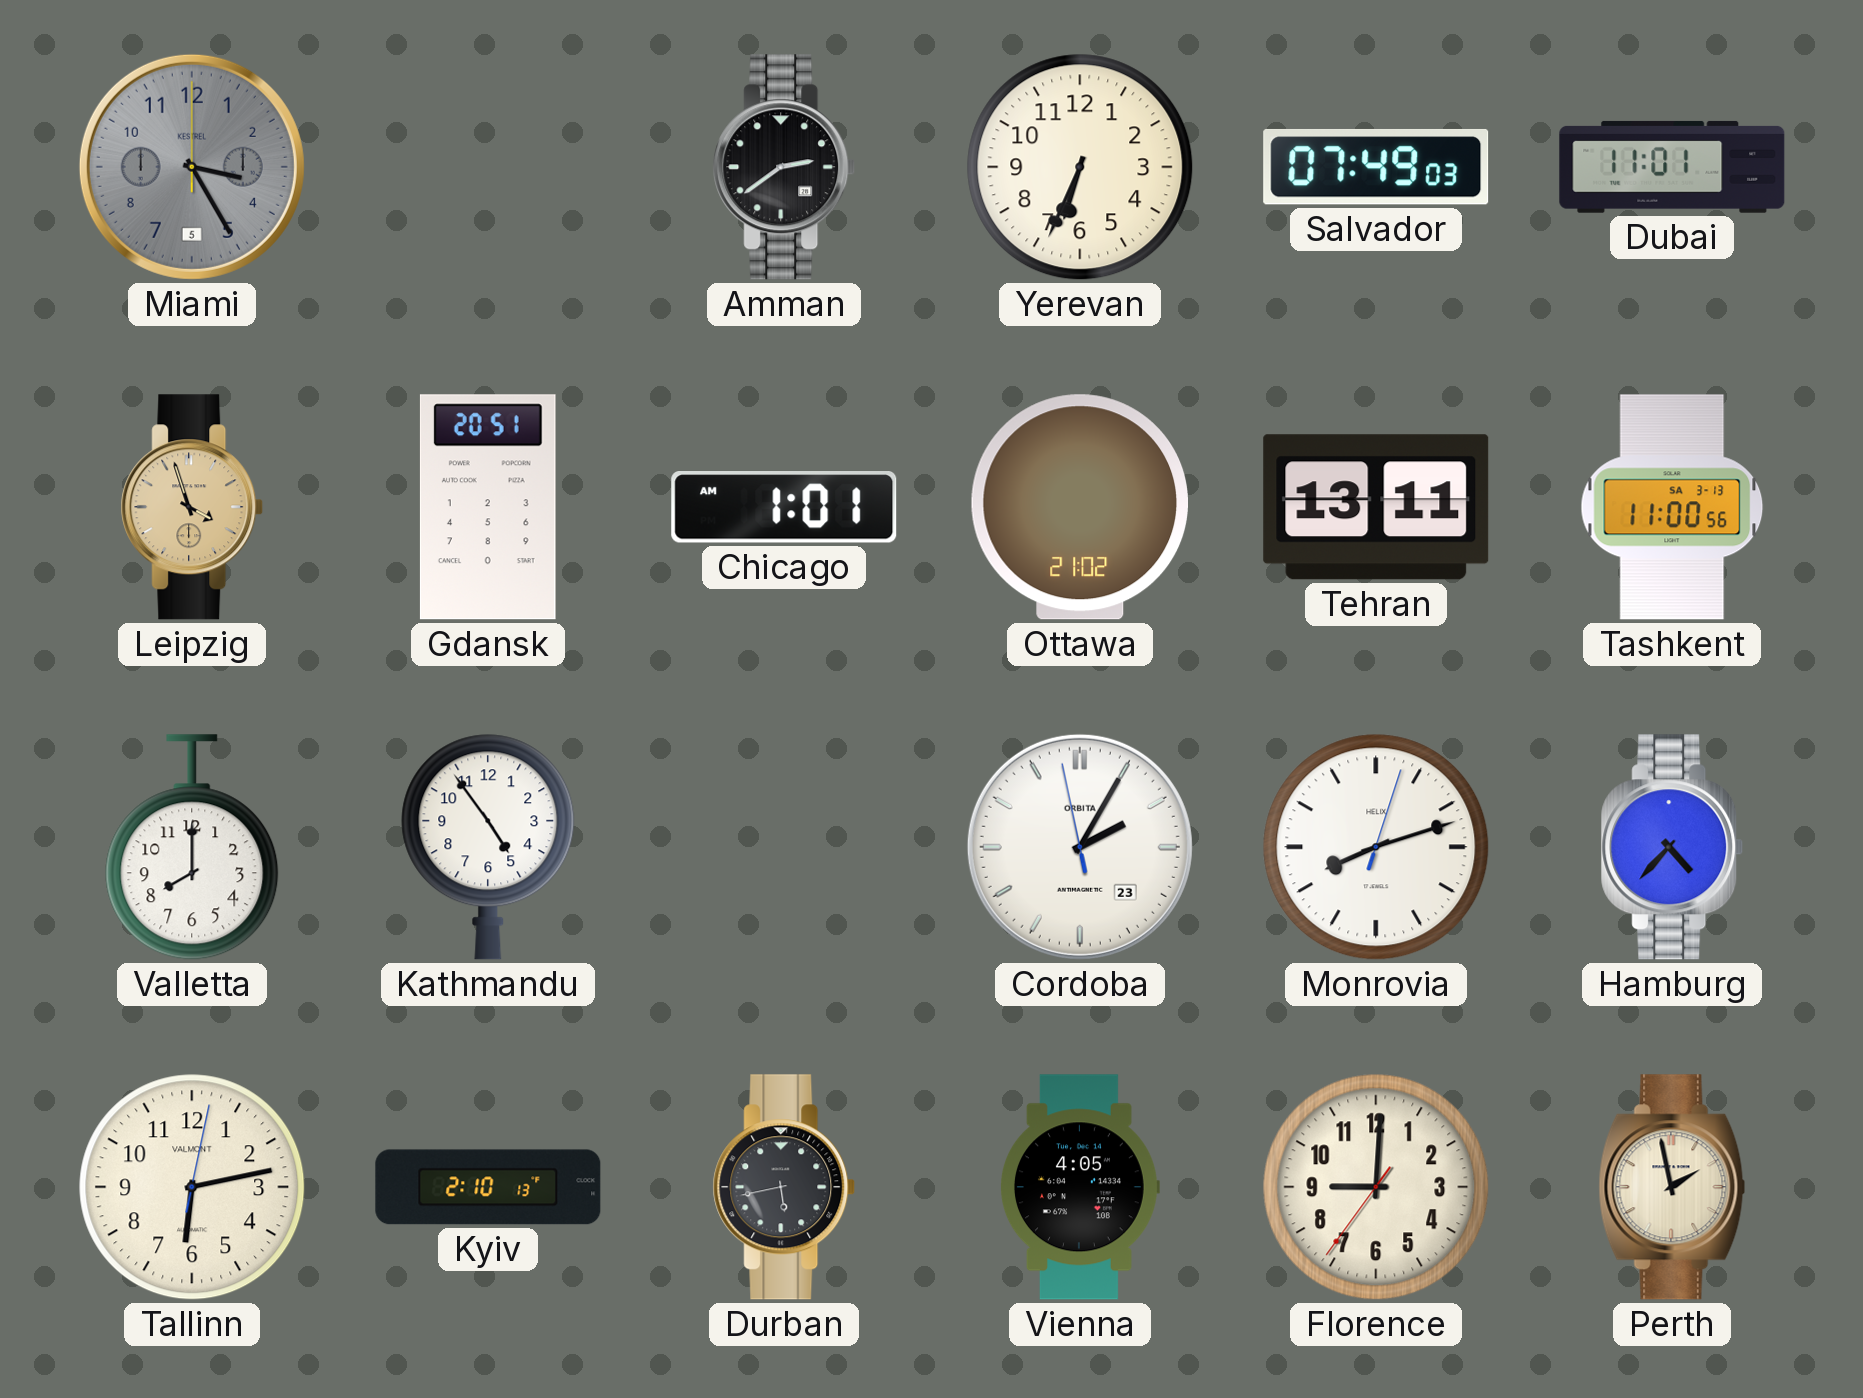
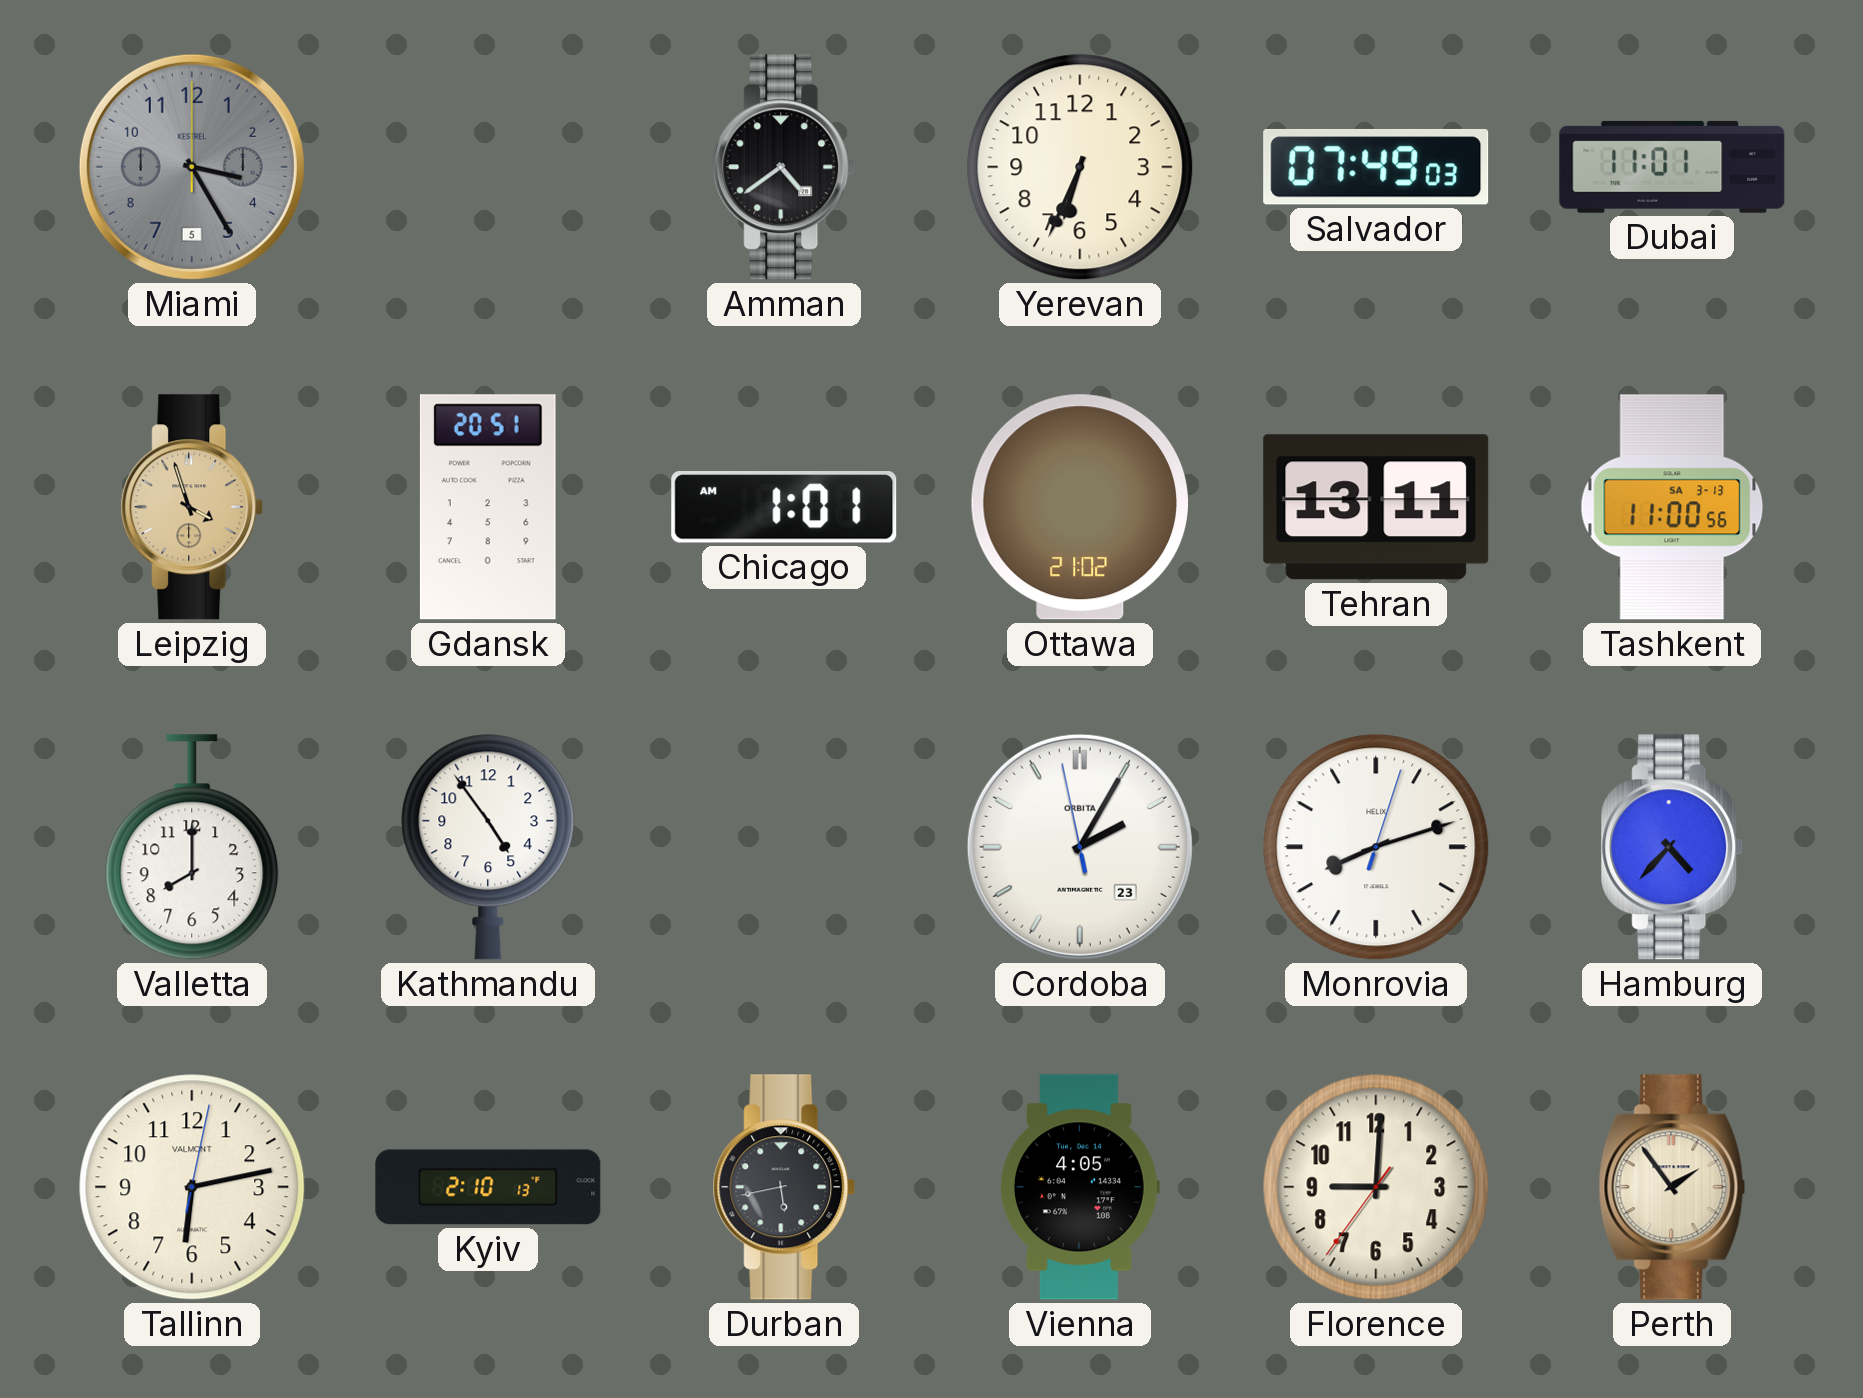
Amman: 2:39 -> 4:39 (784, 167)
Perth: 1:58 -> 1:54 (1672, 1187)
